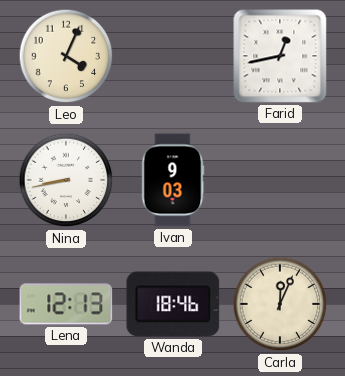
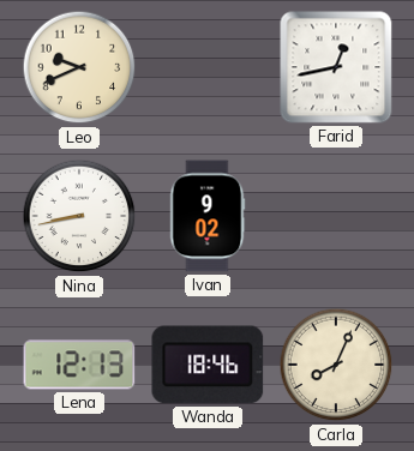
Leo: 4:04 -> 9:41 (79, 67)
Ivan: 9:03 -> 9:02 (208, 216)
Carla: 12:04 -> 8:04 (336, 365)
